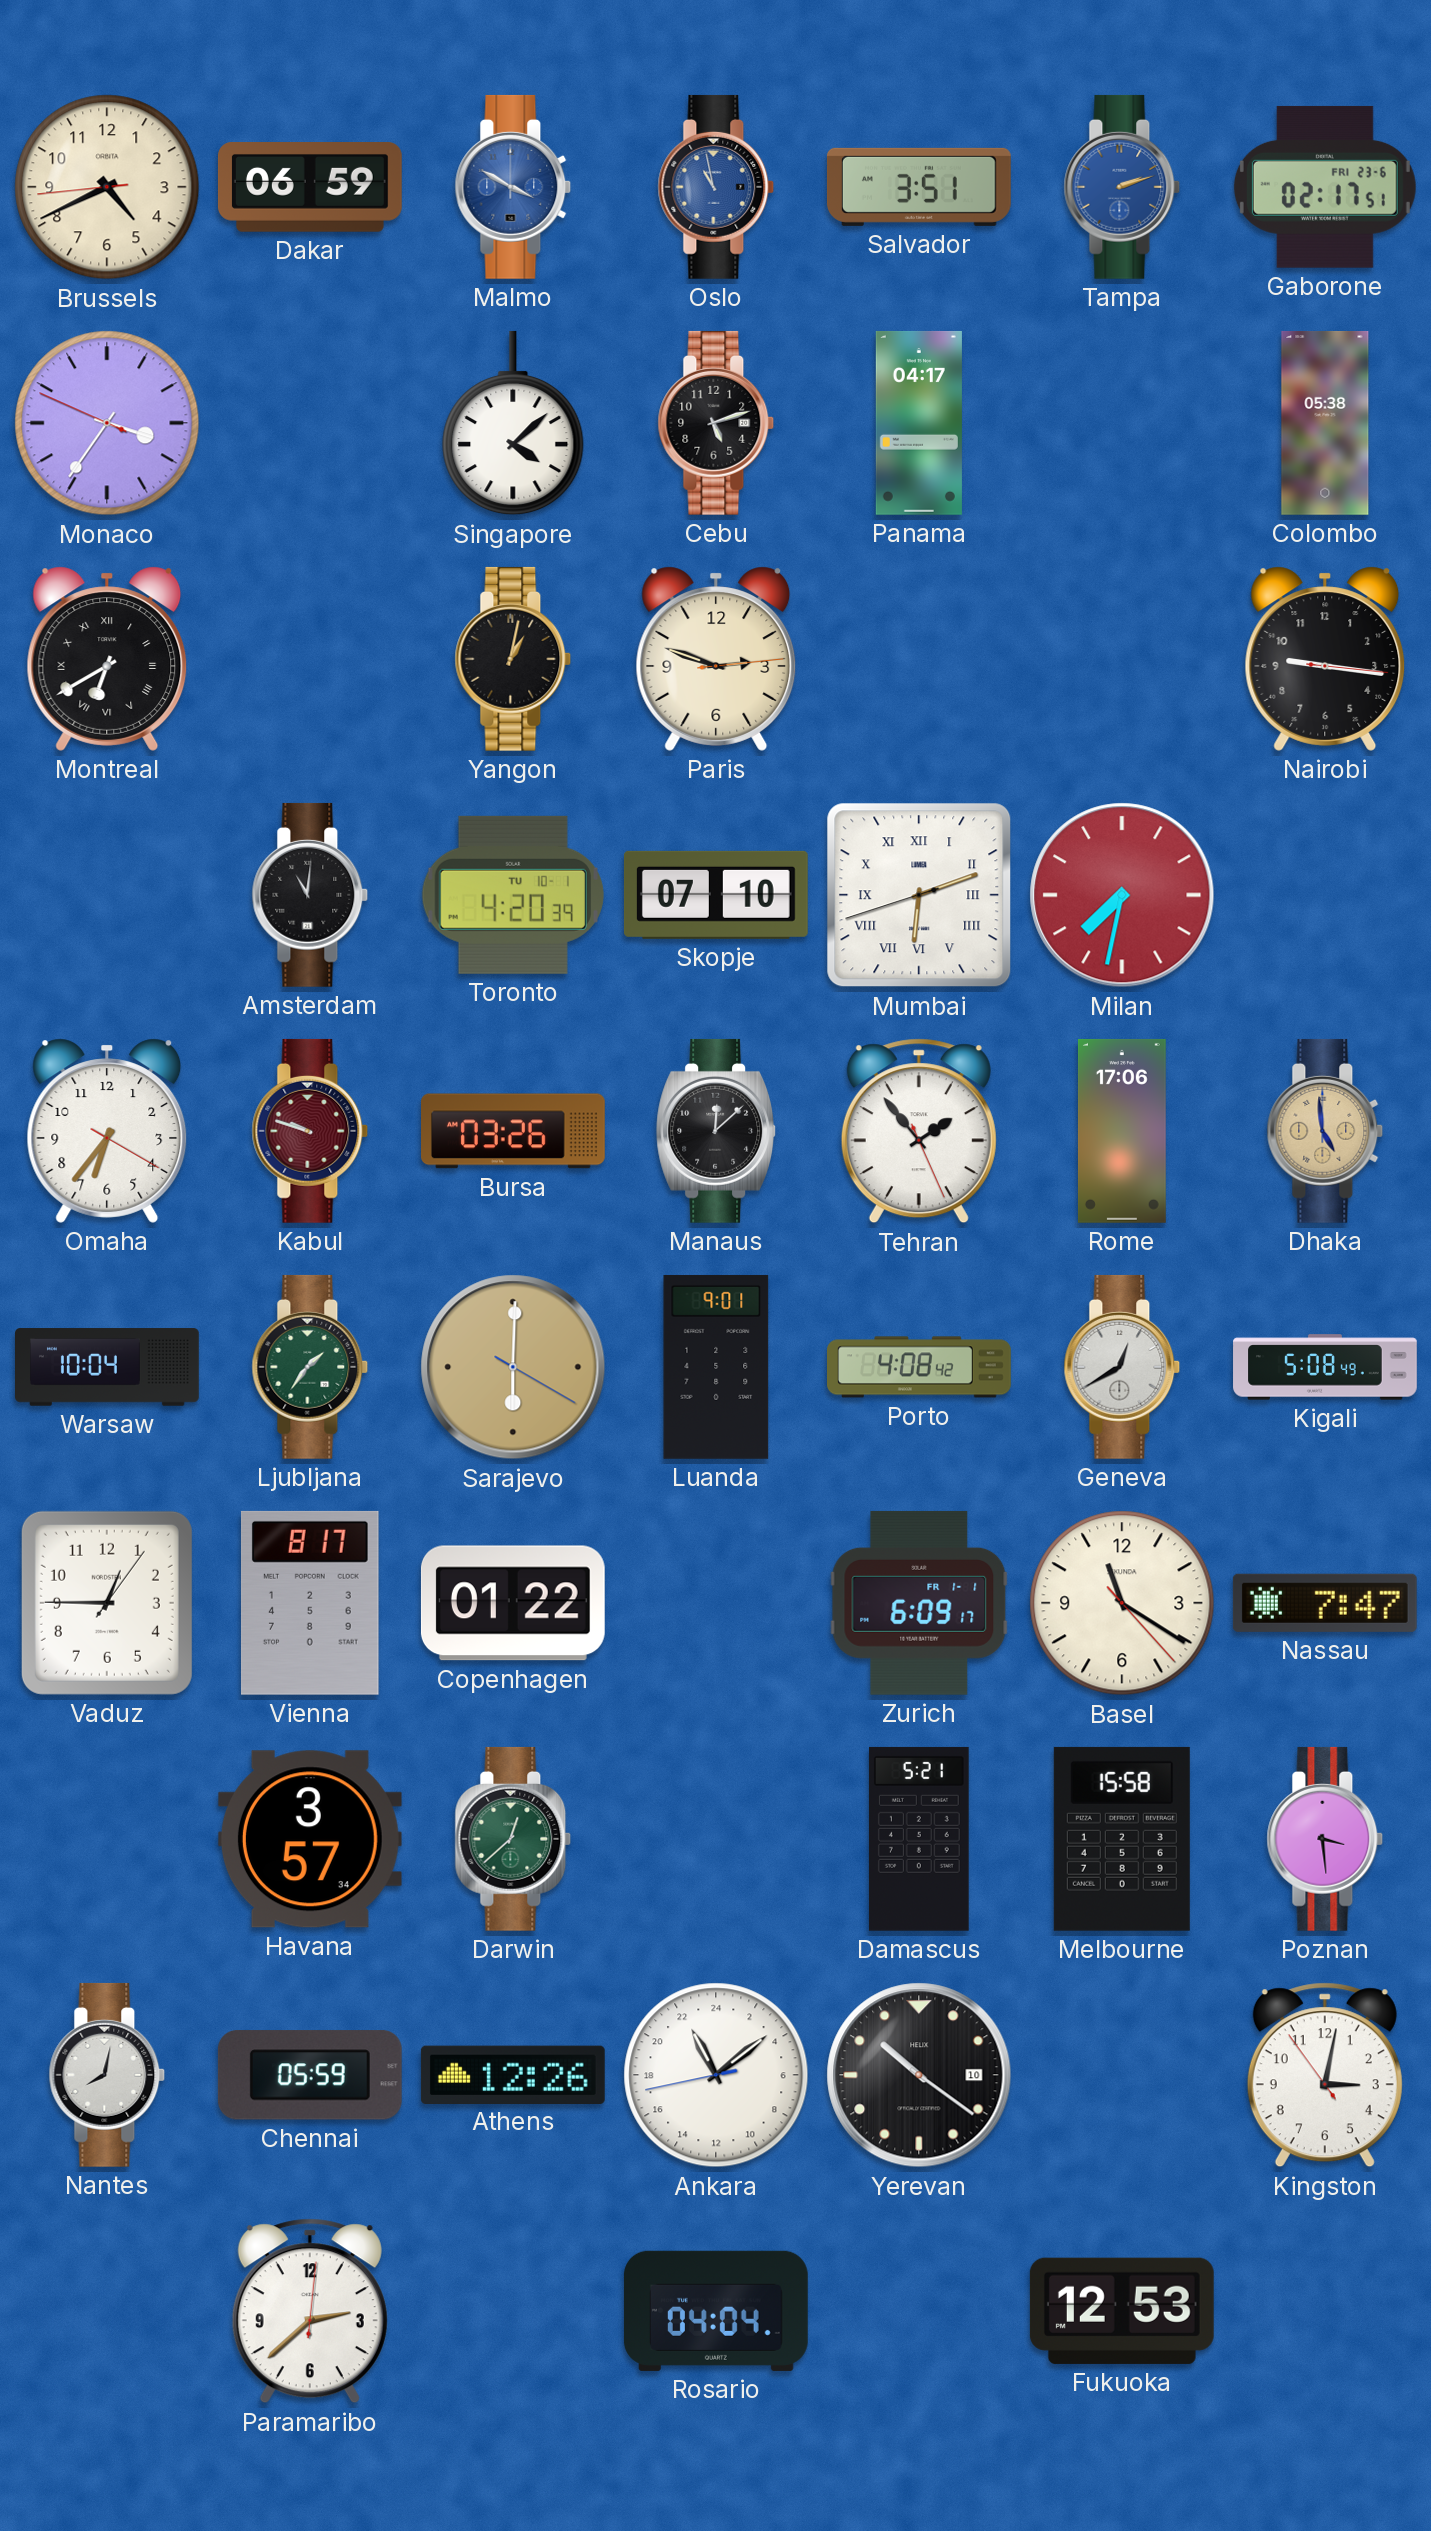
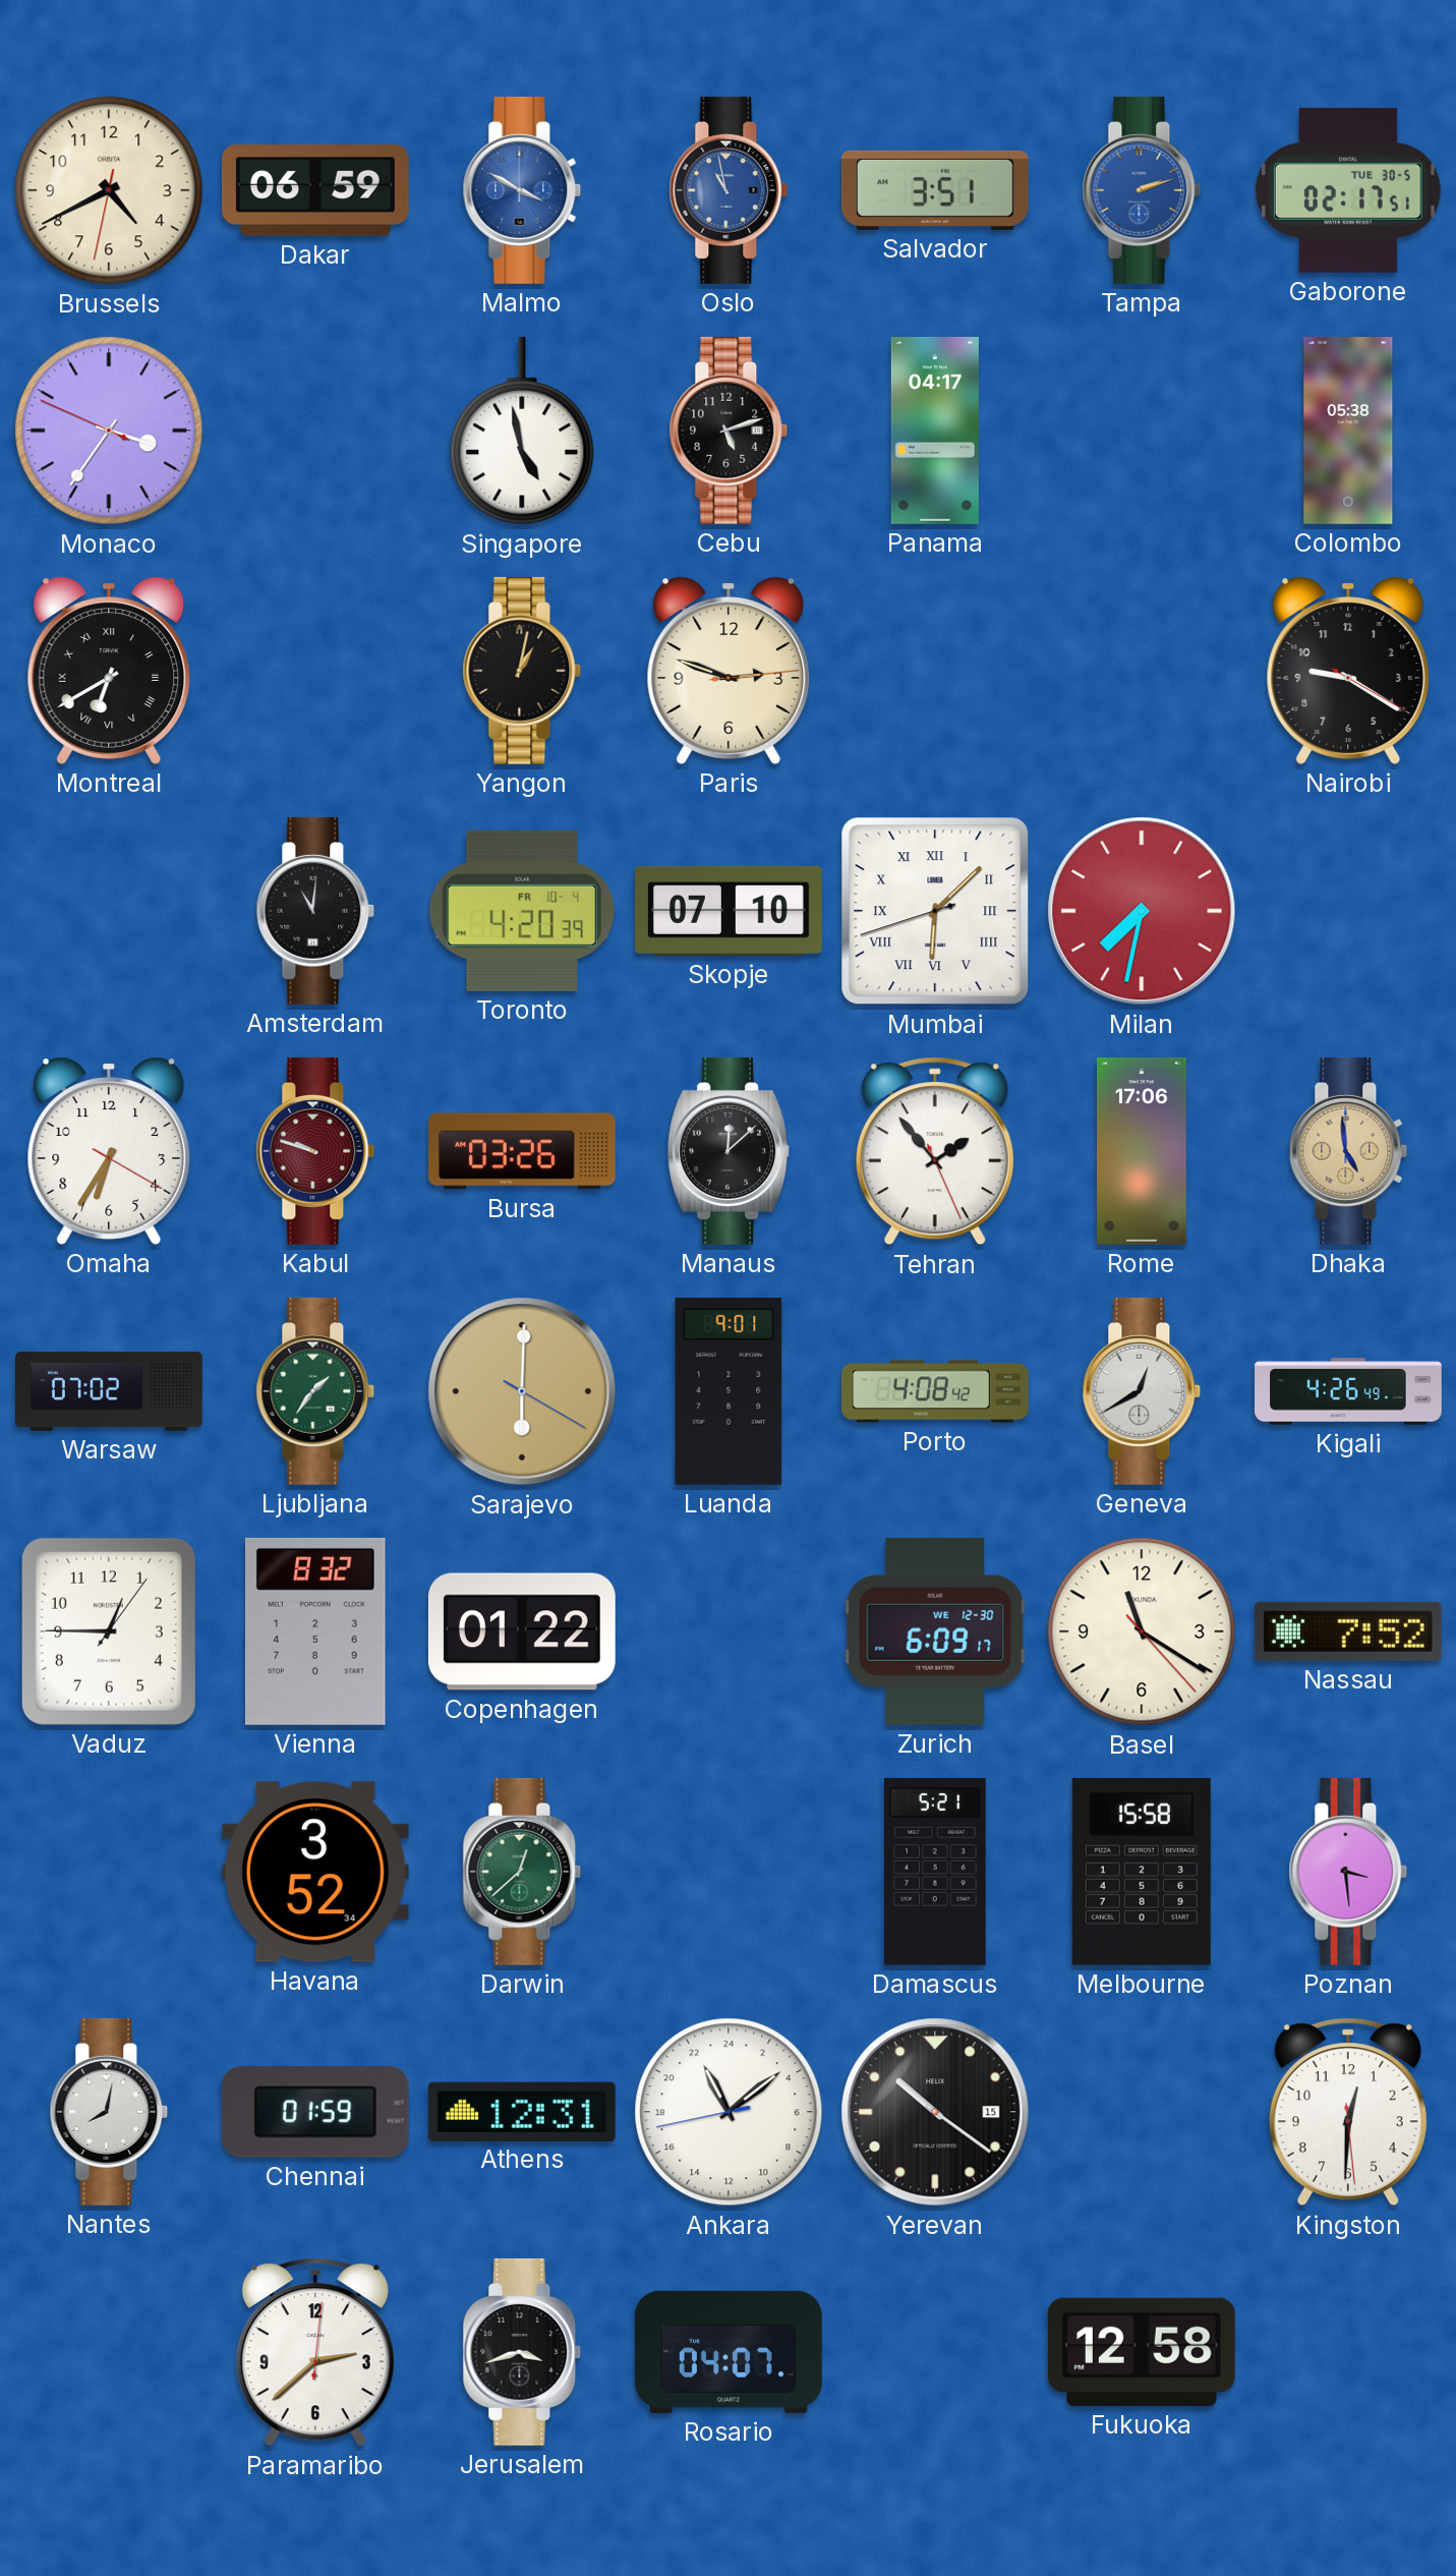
Brussels: 4:40:44 -> 4:40:32 (109, 190)
Gaborone date: FRI 23-6 -> TUE 30-5 (1348, 190)
Singapore: 4:08 -> 4:58 (522, 431)
Nairobi: 9:16 -> 9:20 (1348, 671)
Toronto date: TU 10-1 -> FR 10-4 (522, 911)
Mumbai: 6:11 -> 6:07 (935, 911)
Omaha: 6:36 -> 6:35 (109, 1151)
Warsaw: 10:04 -> 07:02 (110, 1391)
Kigali: 5:08 -> 4:26 (1348, 1391)
Vienna: 8:17 -> 8:32 (315, 1632)
Zurich date: FR 1-1 -> WE 12-30 (935, 1632)
Nassau: 7:47 -> 7:52 (1348, 1632)
Havana: 3:57 -> 3:52 (315, 1872)
Chennai: 05:59 -> 01:59 (315, 2112)
Athens: 12:26 -> 12:31 (522, 2111)
Yerevan date: 10 -> 15 (935, 2112)
Kingston: 3:01 -> 12:30 (1348, 2112)
Jerusalem: none -> 3:42 (522, 2352)
Rosario: 04:04 -> 04:07 (729, 2352)
Fukuoka: 12:53 -> 12:58 (1142, 2352)
